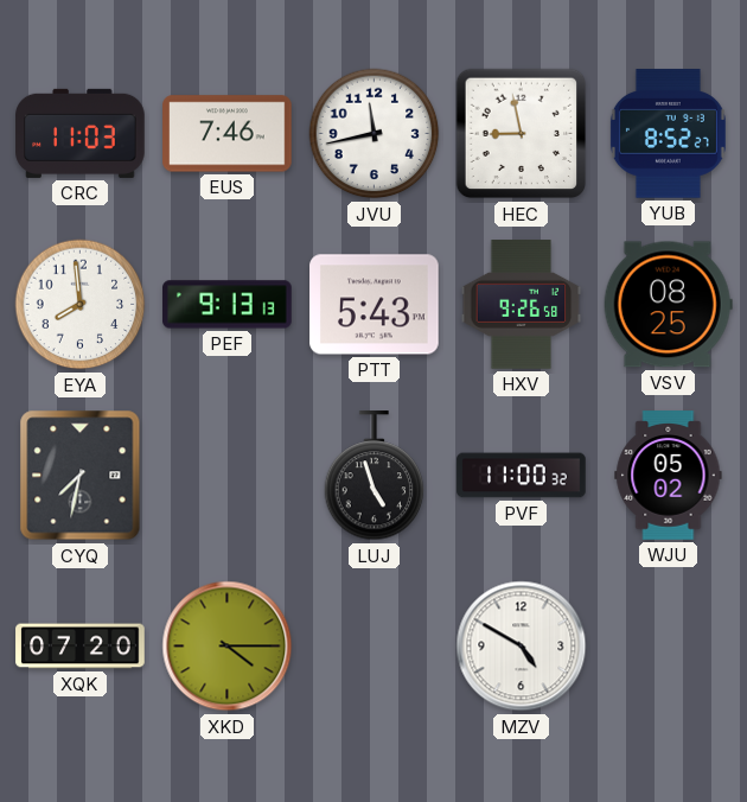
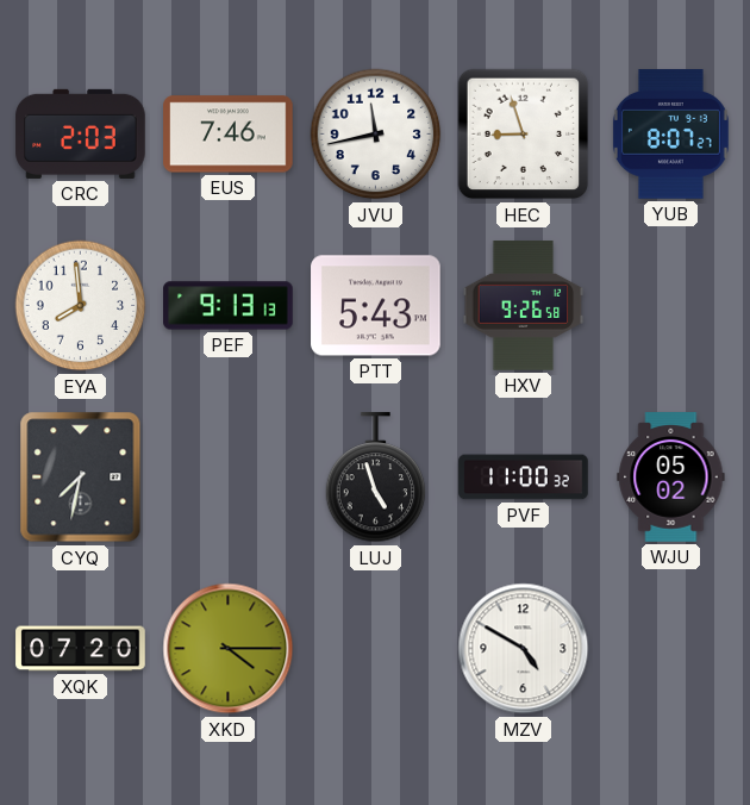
CRC: 11:03 -> 2:03 (81, 133)
HEC: 8:58 -> 8:57 (524, 135)
YUB: 8:52 -> 8:07 (670, 135)
VSV: 08:25 -> none (668, 305)
